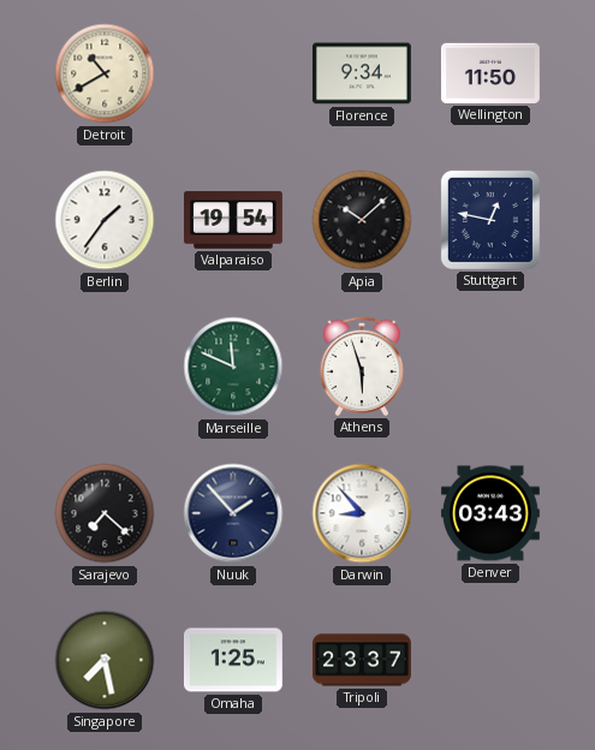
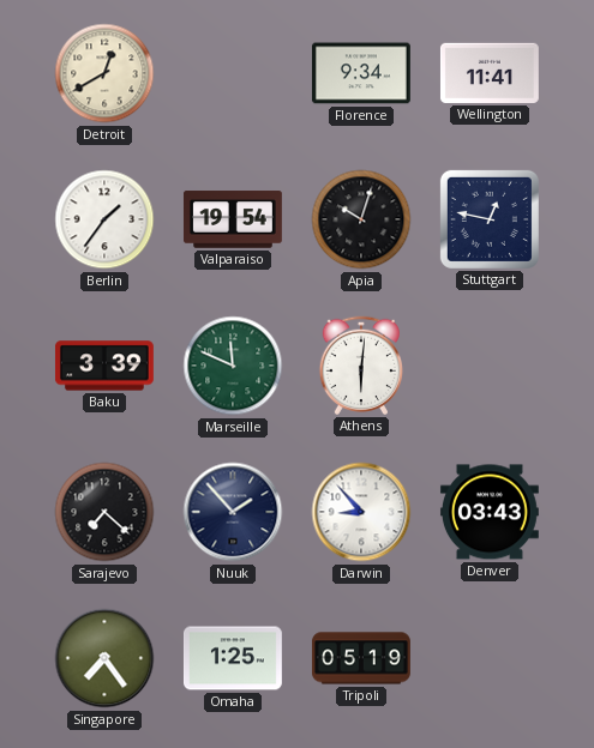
Detroit: 10:40 -> 12:40 (104, 73)
Wellington: 11:50 -> 11:41 (490, 73)
Apia: 10:08 -> 10:03 (361, 219)
Baku: none -> 3:39 (104, 366)
Athens: 5:57 -> 6:01 (360, 366)
Singapore: 7:28 -> 7:24 (104, 658)
Tripoli: 23:37 -> 05:19 (361, 658)
